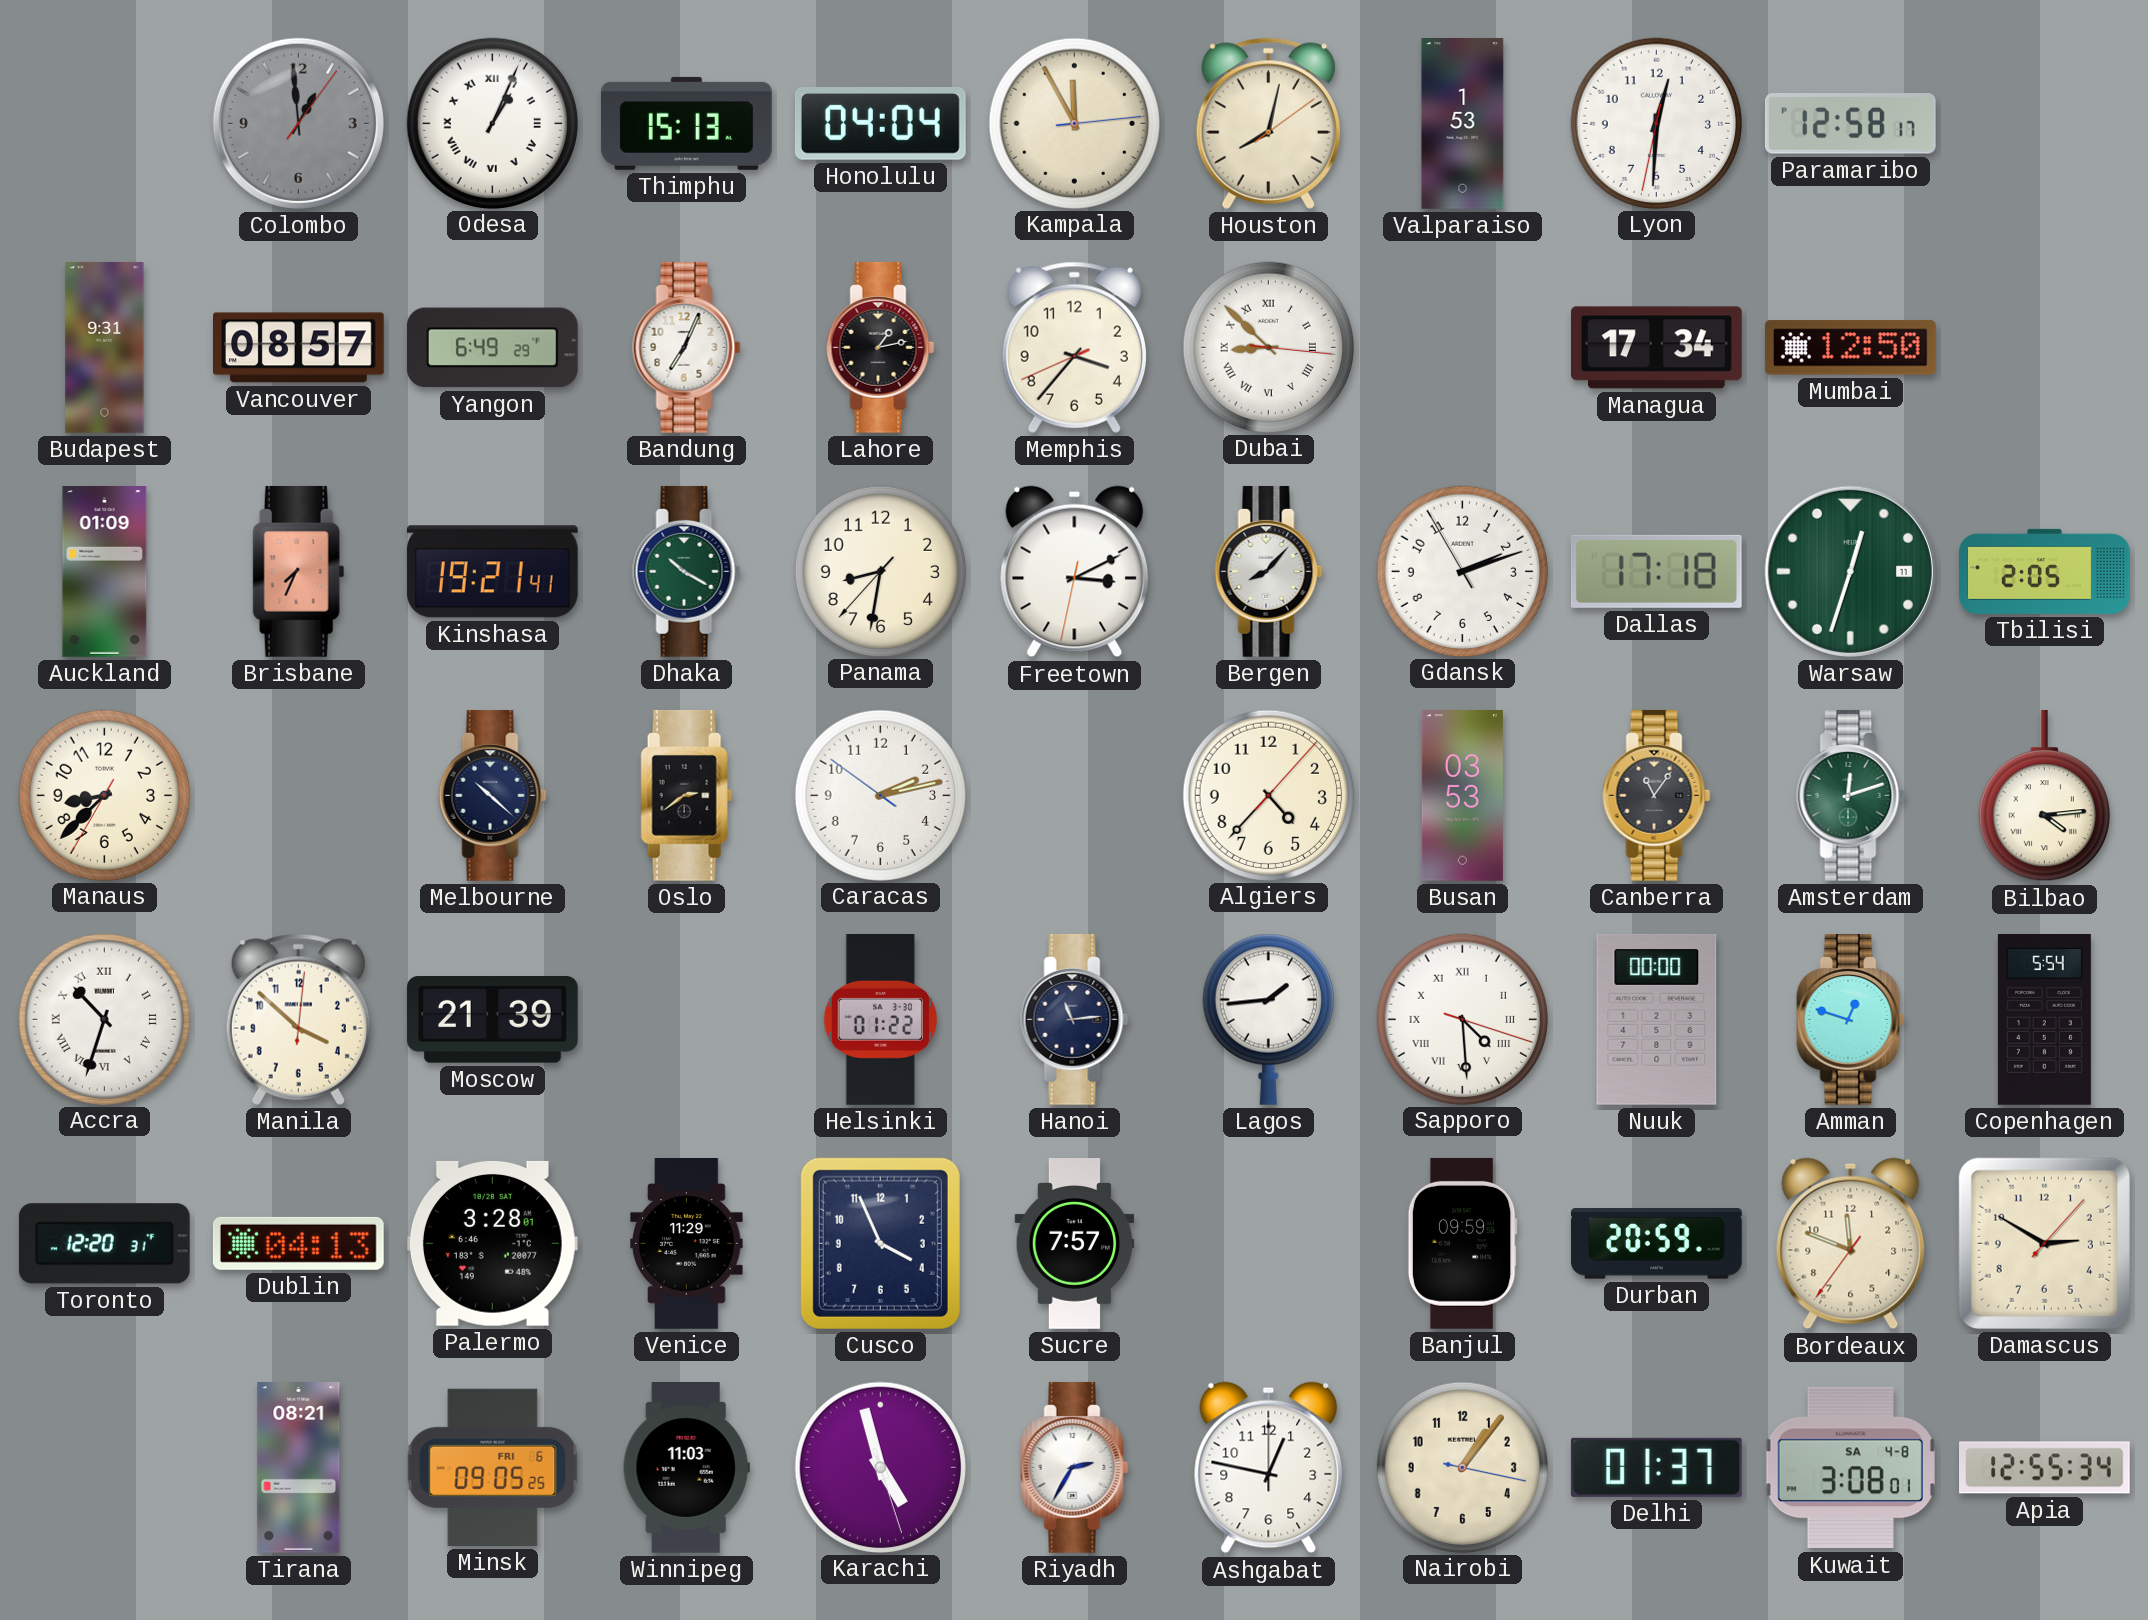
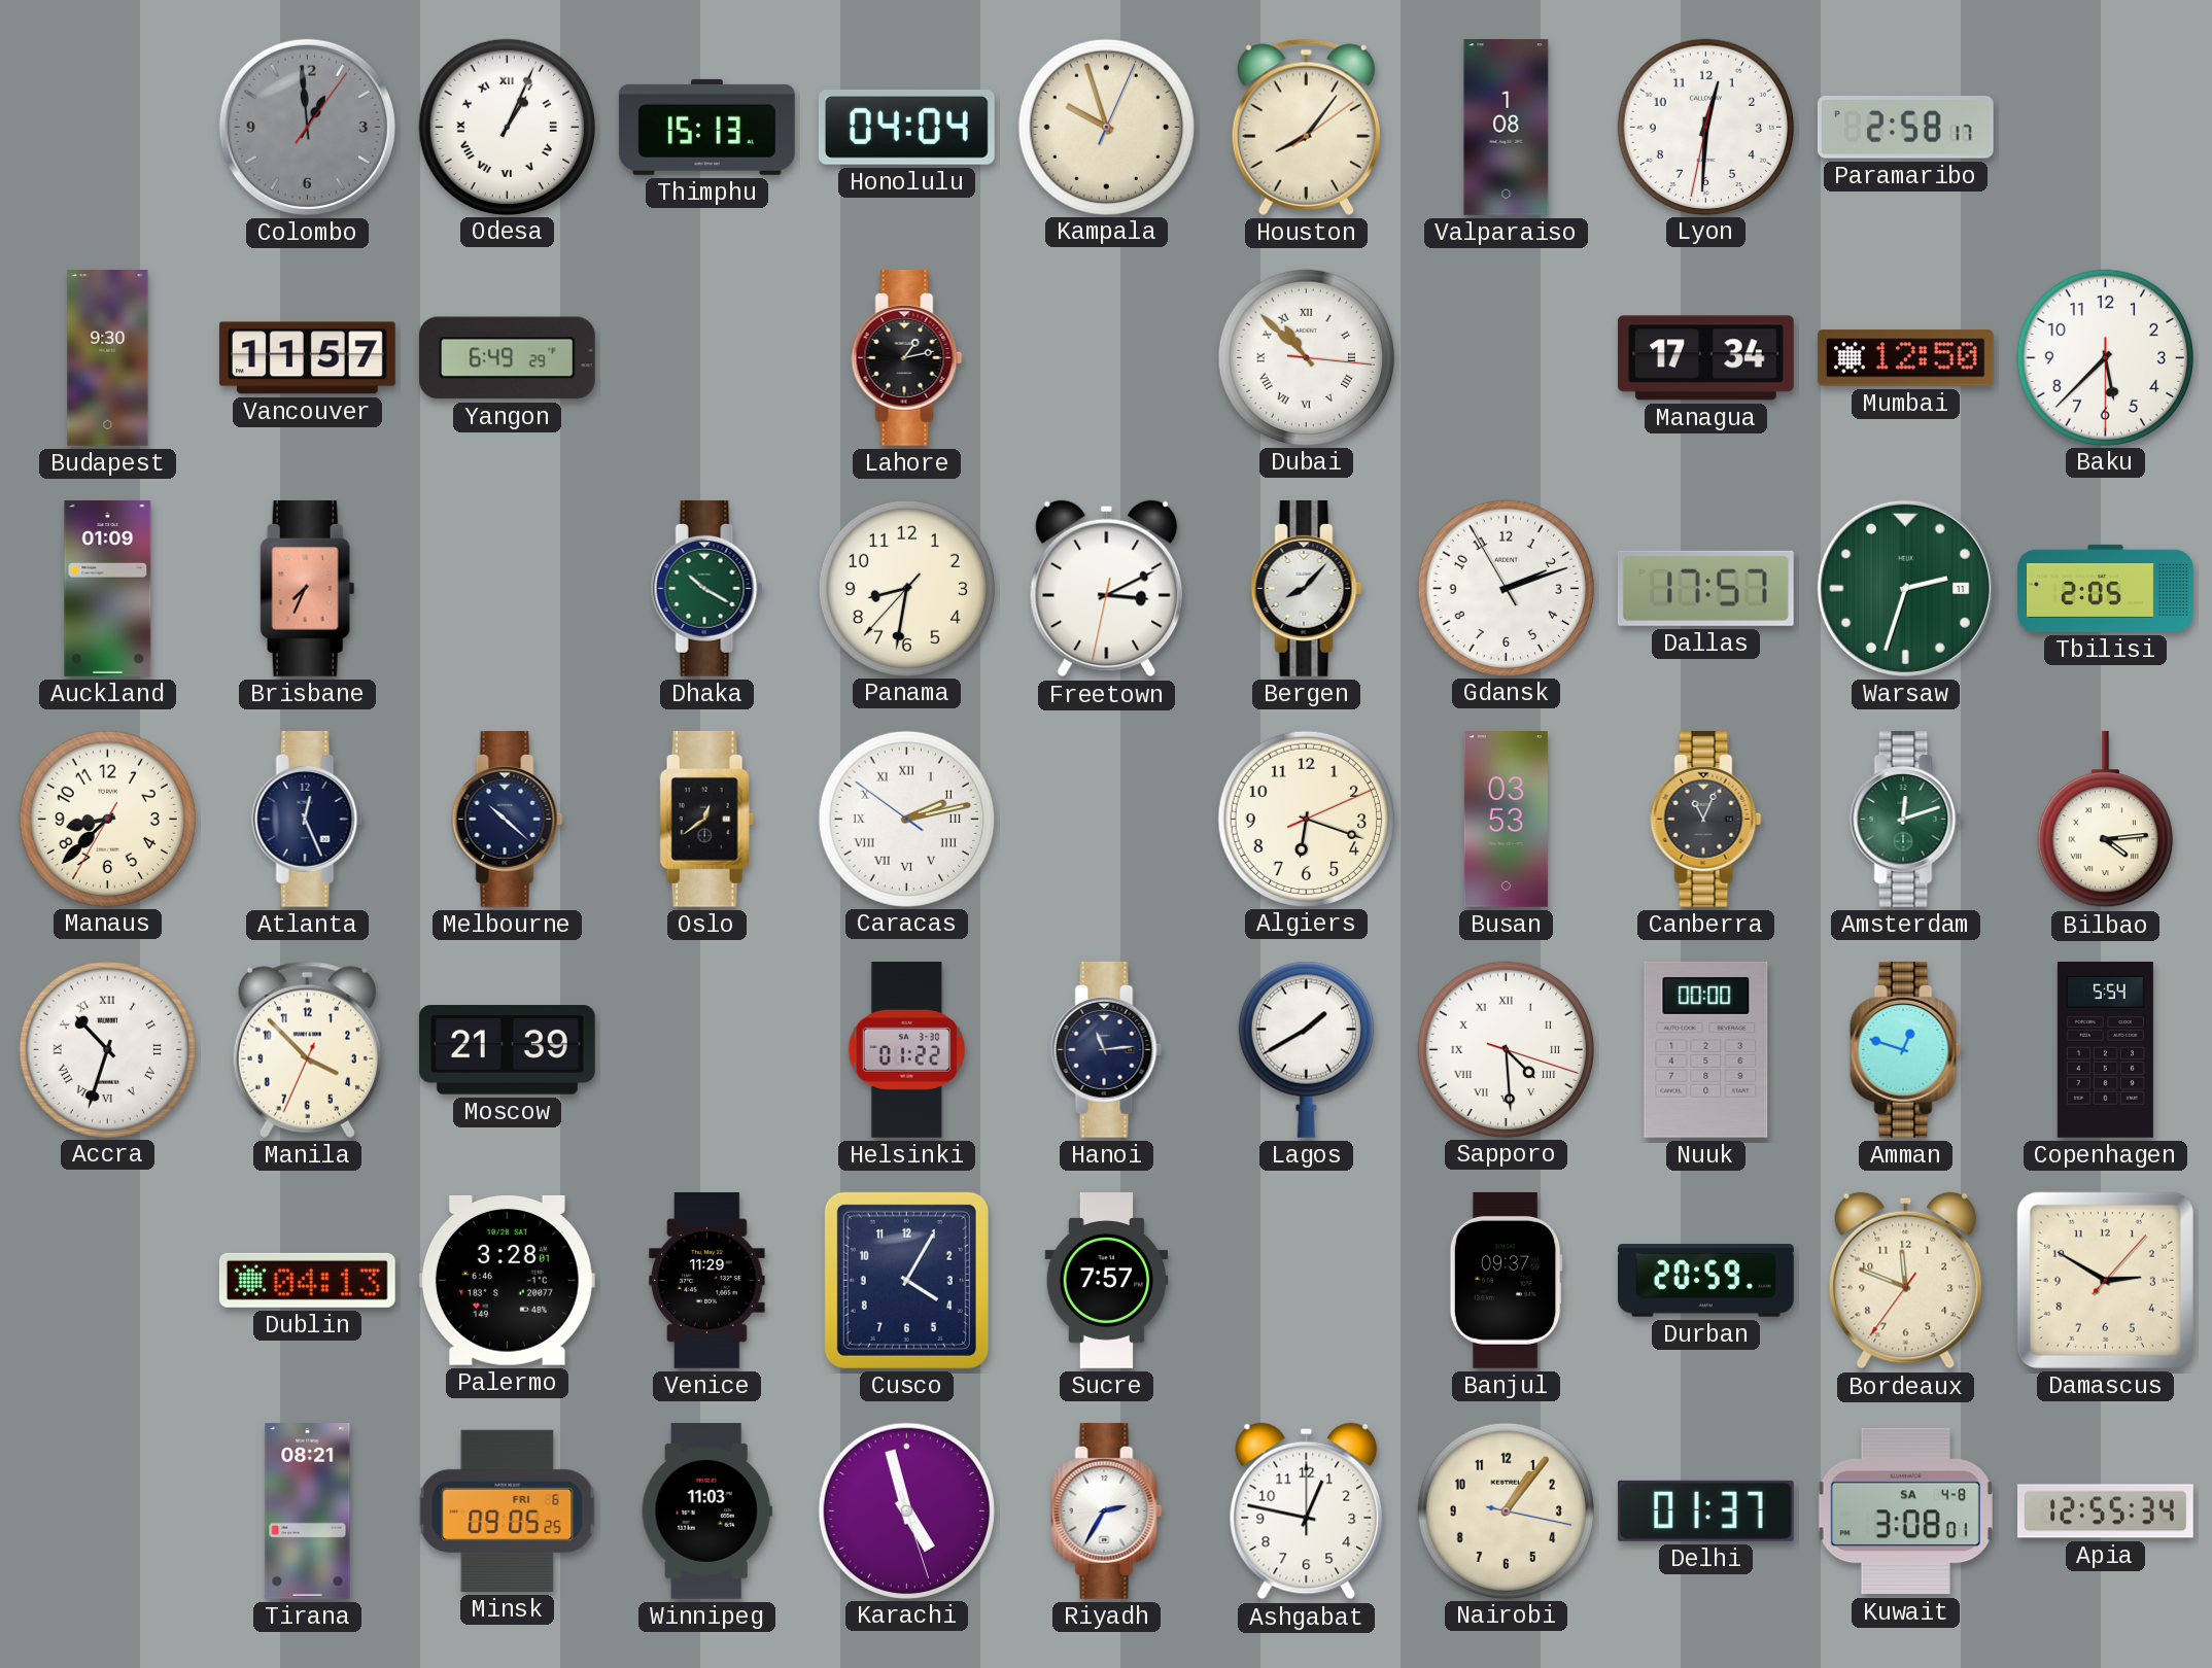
Kampala: 11:55 -> 9:57 (1106, 127)
Houston: 8:02 -> 8:06 (1306, 127)
Valparaiso: 1:53 -> 1:08 (1507, 128)
Paramaribo: 12:58 -> 2:58 (1905, 128)
Budapest: 9:31 -> 9:30 (108, 358)
Vancouver: 08:57 -> 11:57 (308, 358)
Bandung: 7:04 -> none (687, 347)
Memphis: 3:36 -> none (1074, 347)
Dubai: 8:52 -> 10:52 (1306, 357)
Baku: none -> 5:37 (2105, 357)
Kinshasa: 19:21 -> none (492, 572)
Dallas: 17:18 -> 17:57 (1705, 588)
Warsaw: 12:33 -> 2:33 (1905, 588)
Atlanta: none -> 12:26 (308, 819)
Oslo: 2:39 -> 12:39 (707, 819)
Caracas numerals: Arabic -> Roman (906, 819)
Algiers: 4:37 -> 6:18 (1306, 819)
Canberra: 11:06 -> 11:04 (1706, 819)
Manila: 3:52:01 -> 3:52:34 (307, 1049)
Lagos: 1:44 -> 1:40 (1306, 1049)
Toronto: 12:20 -> none (104, 1244)
Cusco: 3:56 -> 4:05 (906, 1280)
Banjul: 09:59 -> 09:37 (1506, 1280)
